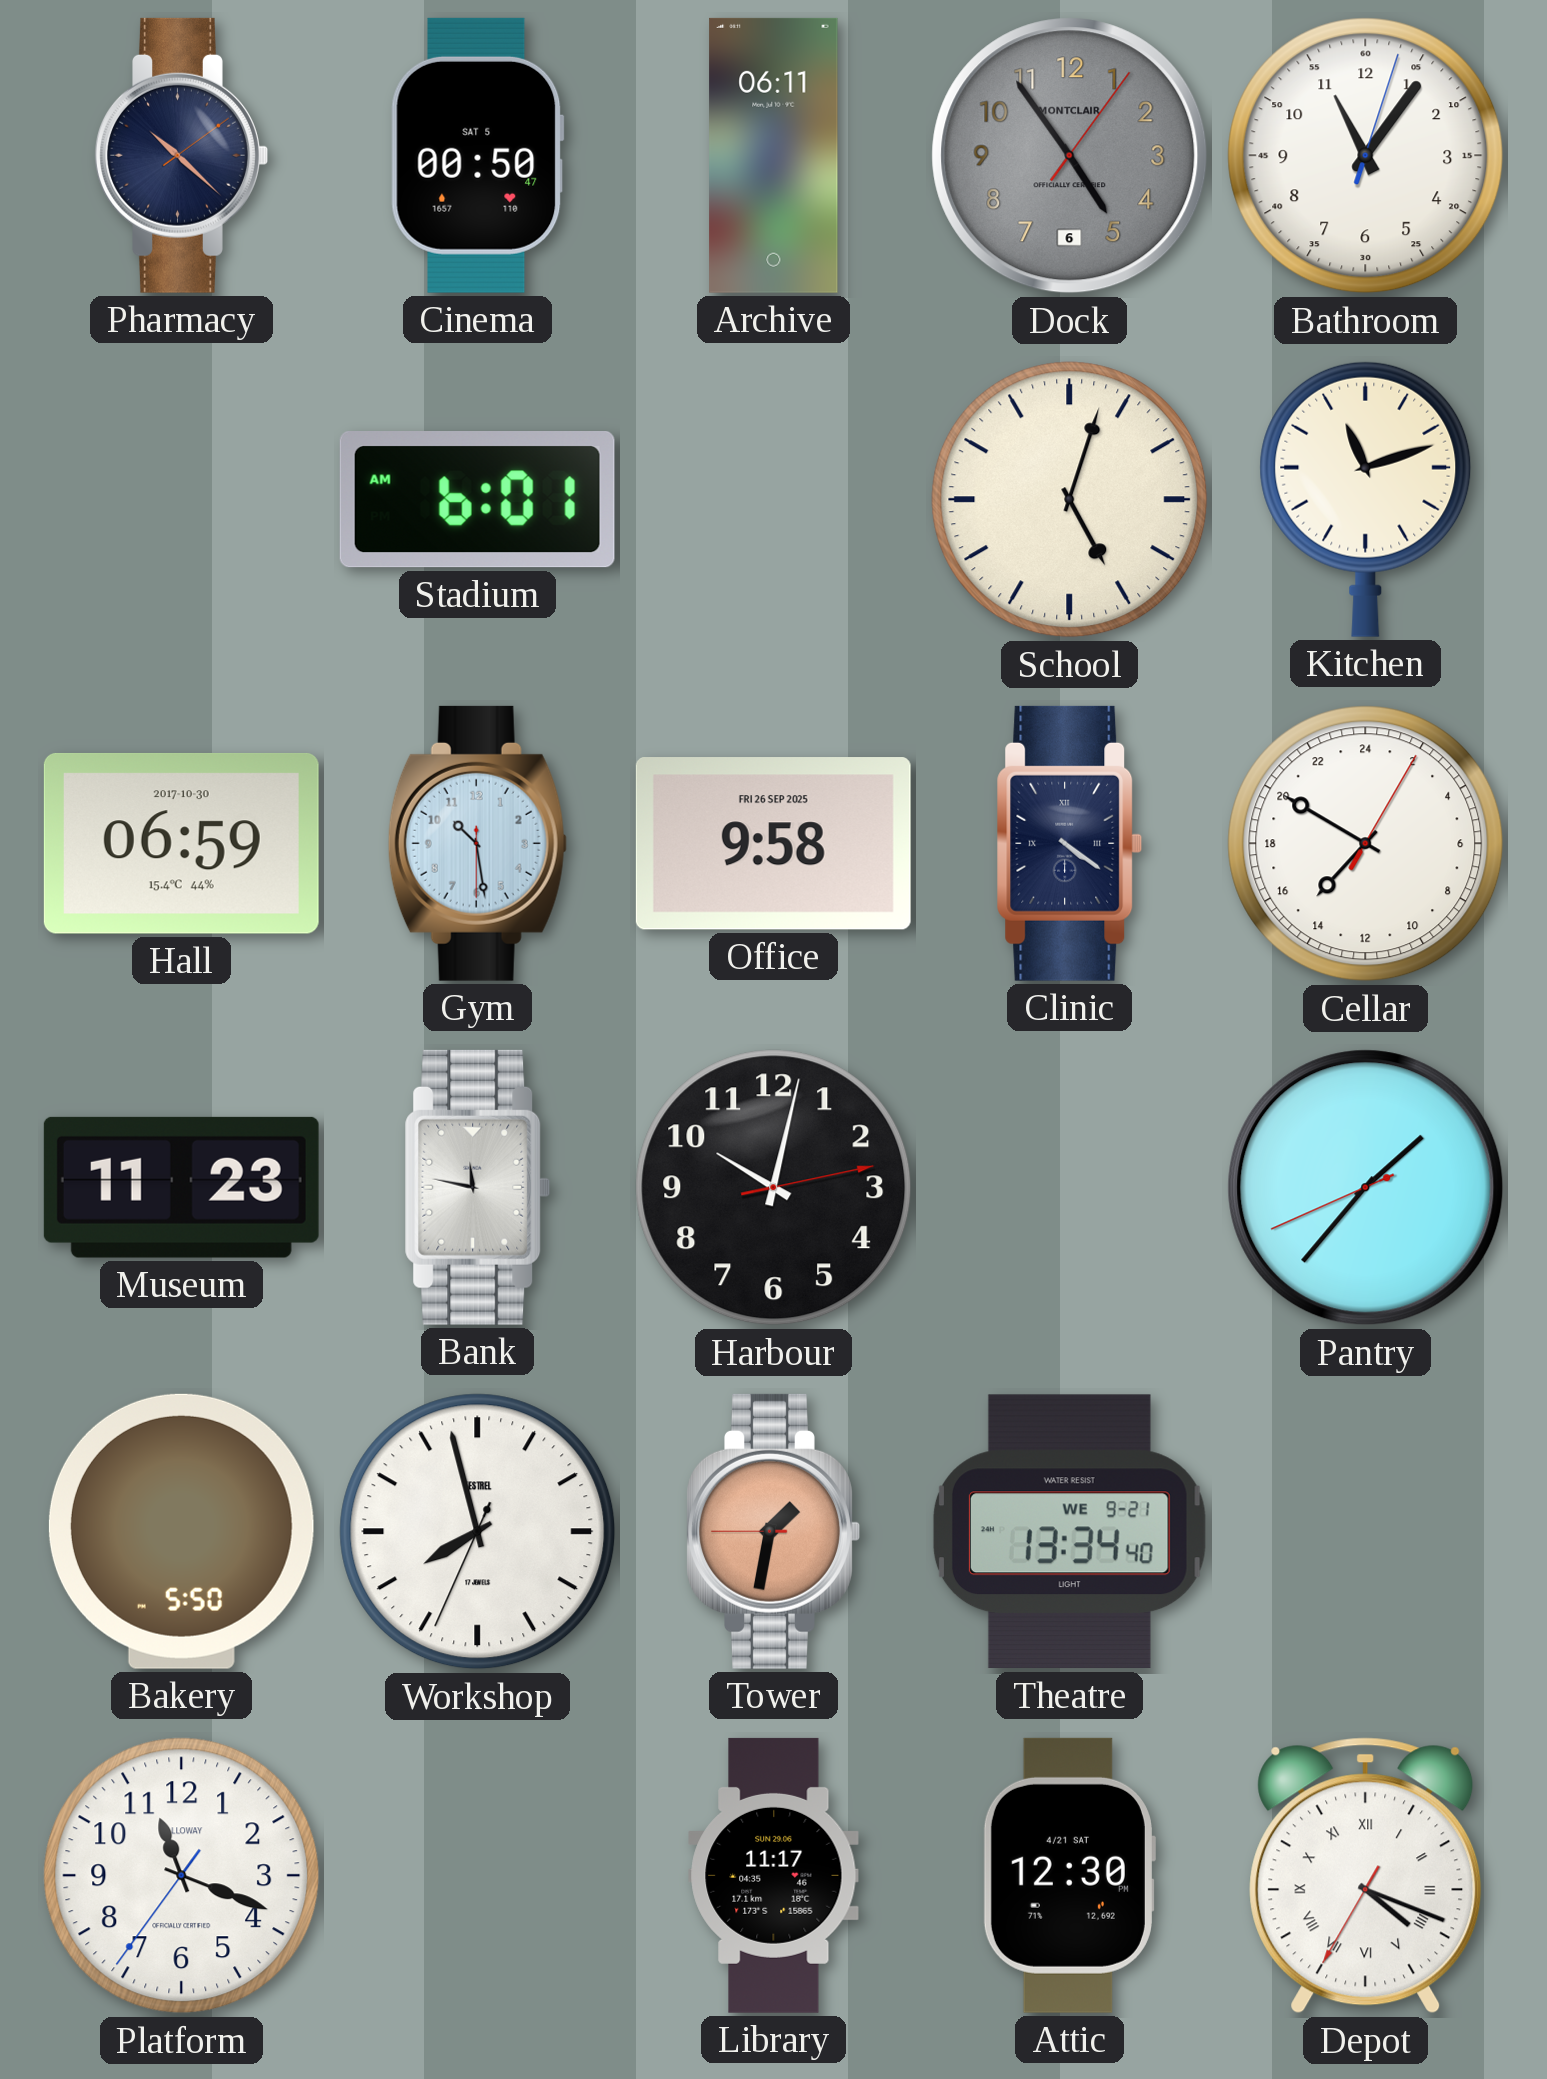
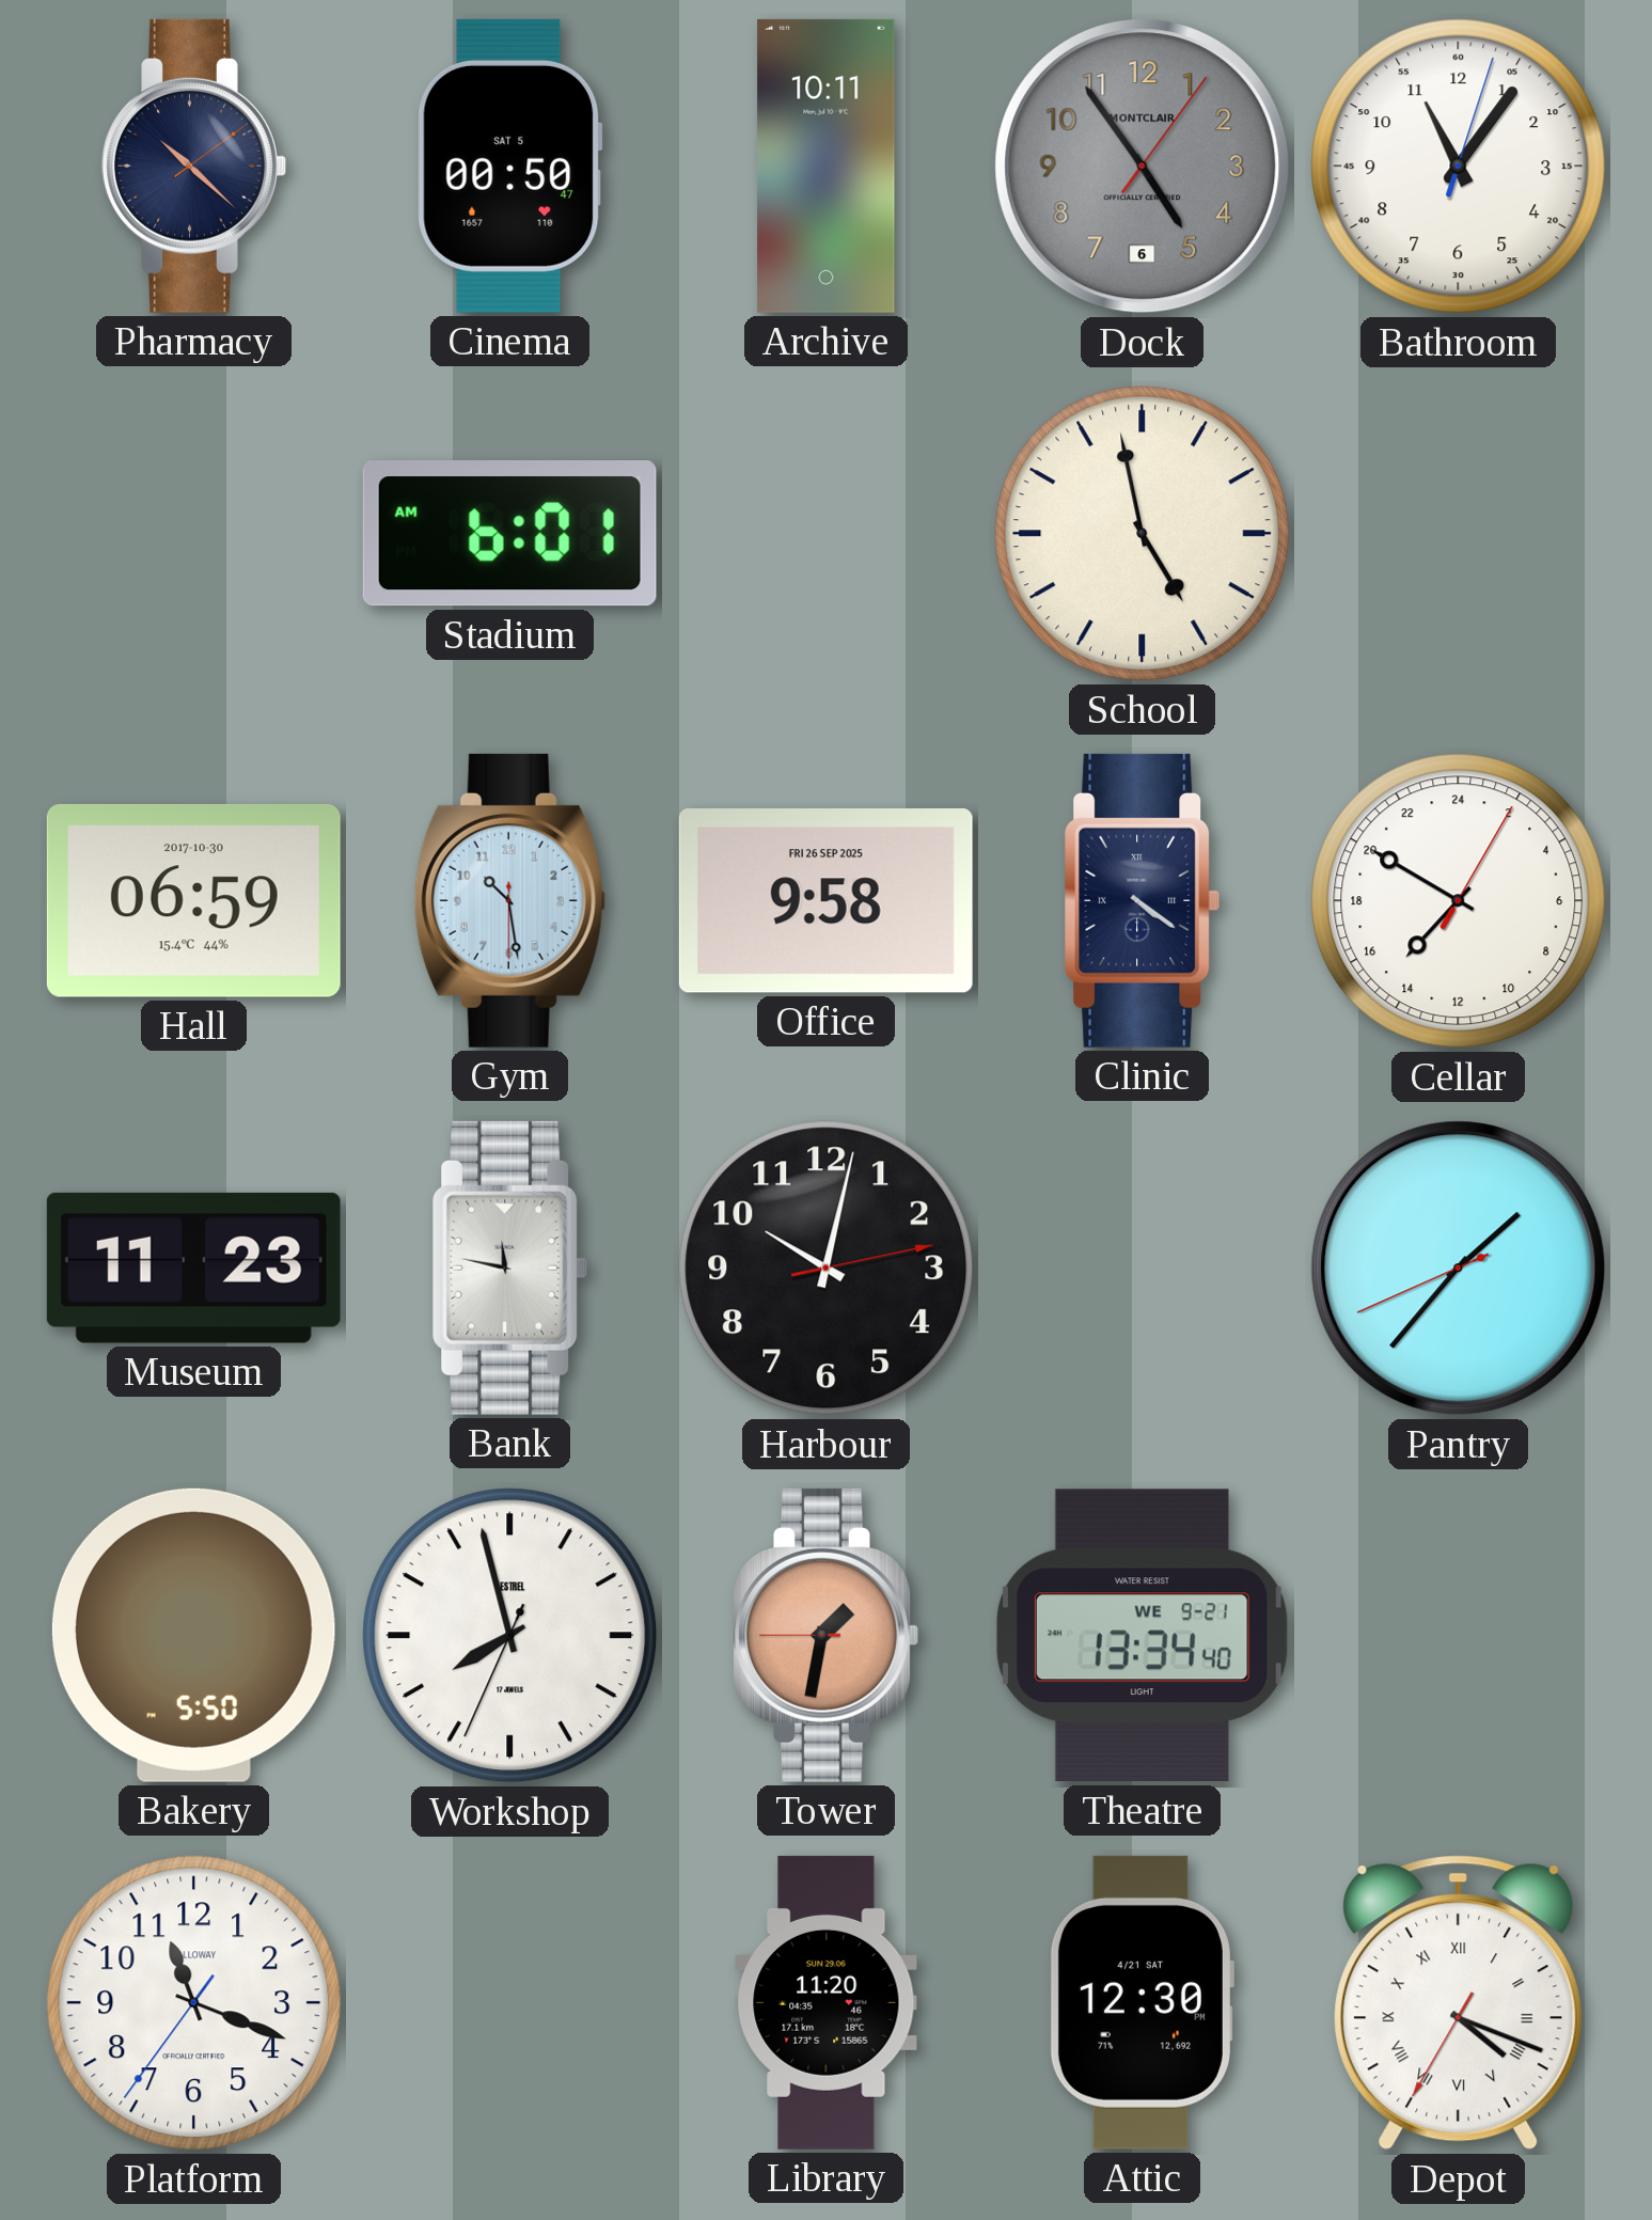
Archive: 06:11 -> 10:11 (827, 166)
School: 5:03 -> 4:58 (1143, 534)
Kitchen: 11:12 -> none (1366, 499)
Library: 11:17 -> 11:20 (827, 2002)
